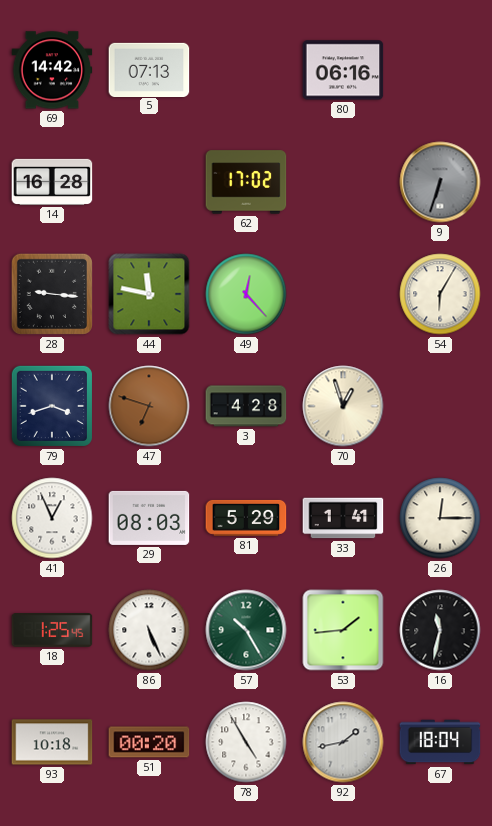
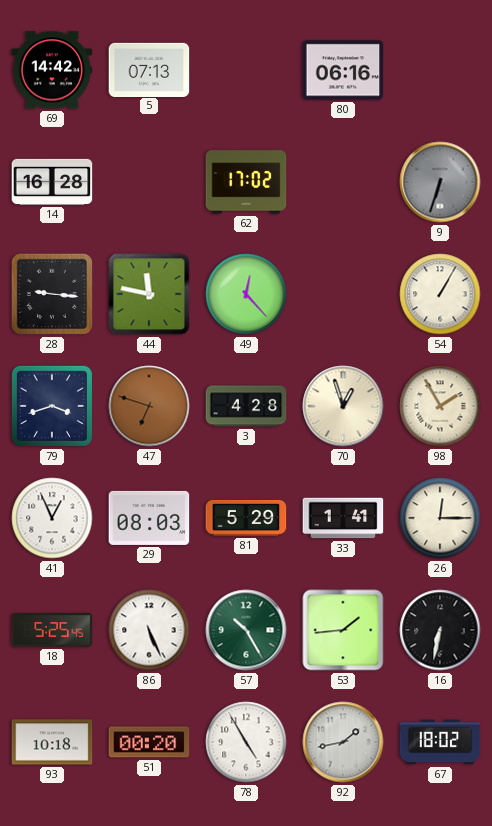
54: 6:05 -> 1:05 (440, 294)
98: none -> 1:55 (440, 406)
18: 1:25 -> 5:25 (52, 630)
16: 11:32 -> 6:32 (440, 630)
67: 18:04 -> 18:02 (440, 742)
